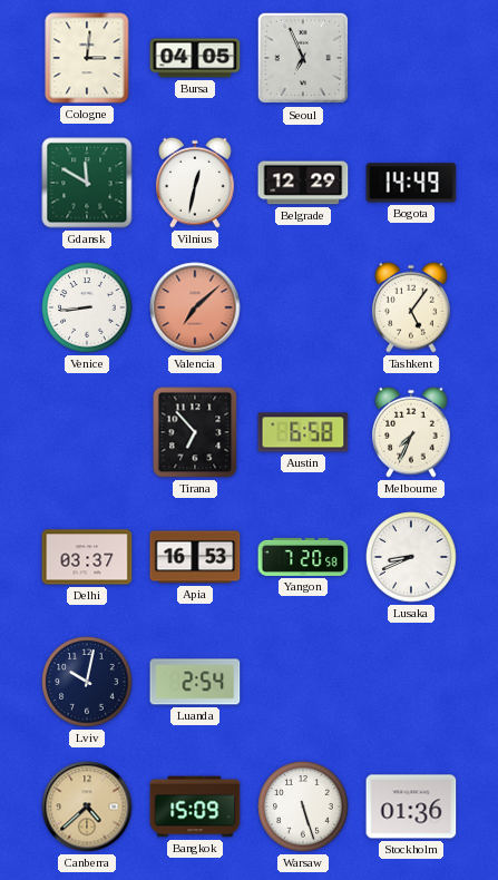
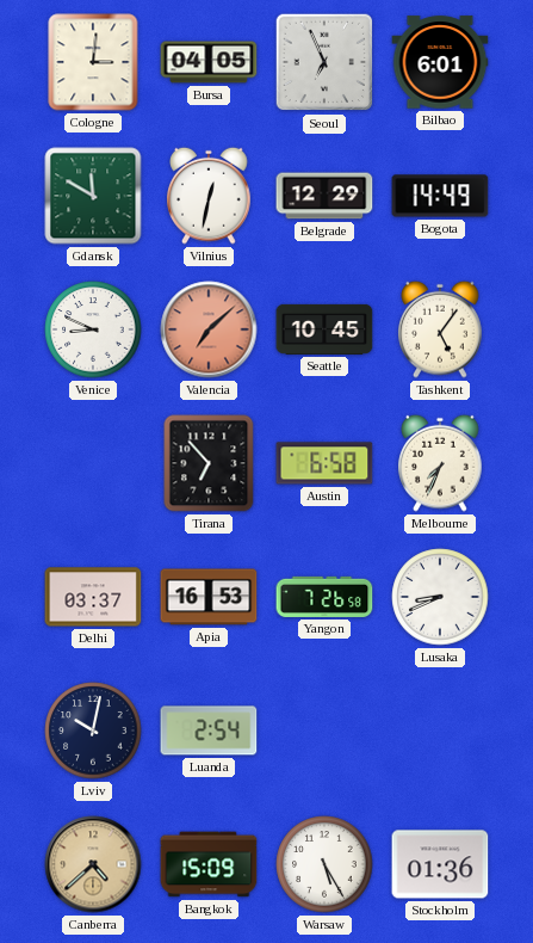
Bilbao: none -> 6:01 (440, 62)
Venice: 8:44 -> 8:49 (93, 329)
Seattle: none -> 10:45 (324, 329)
Yangon: 7:20 -> 7:26 (324, 597)
Warsaw: 5:27 -> 5:25 (324, 864)
